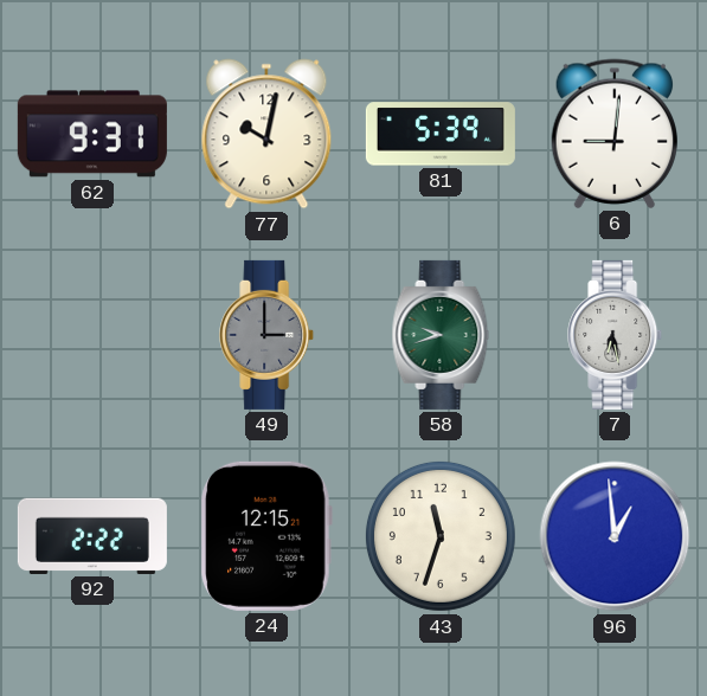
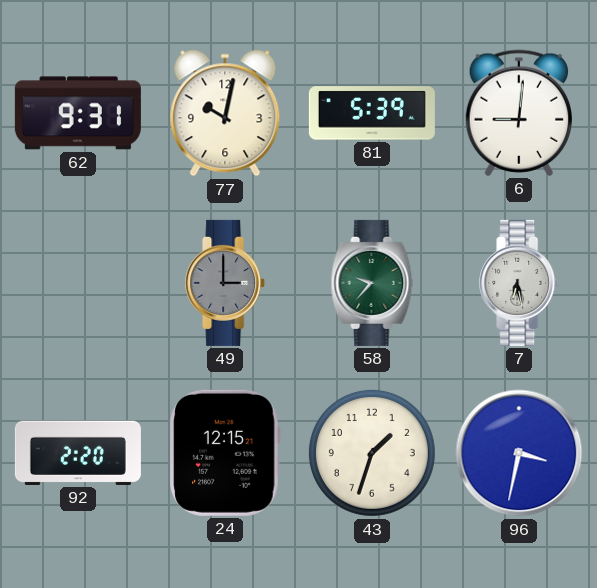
58: 9:42 -> 9:37 (372, 283)
92: 2:22 -> 2:20 (78, 453)
43: 11:33 -> 1:33 (372, 453)
96: 12:59 -> 3:32 (519, 453)
